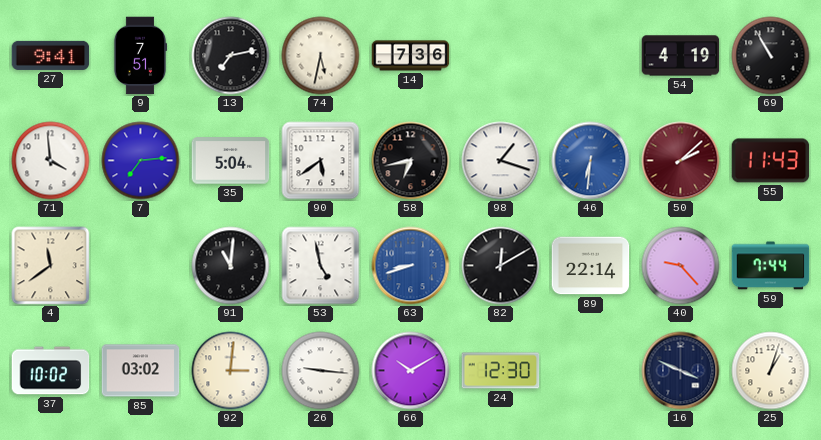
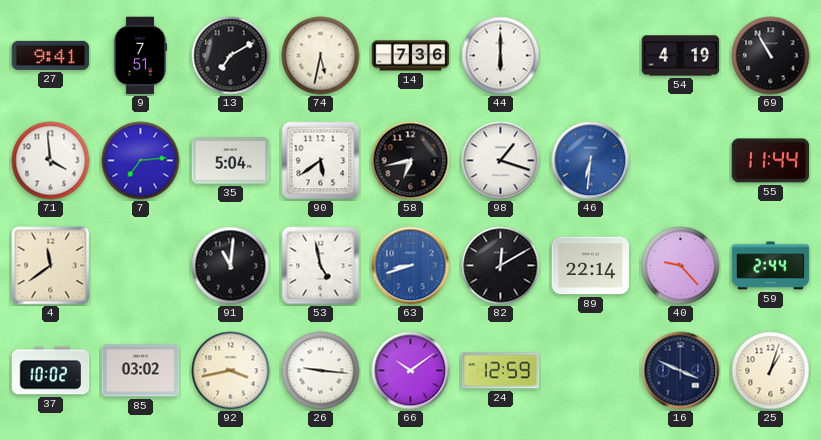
13: 7:13 -> 7:10 (231, 56)
44: none -> 6:00 (501, 56)
50: 2:08 -> none (681, 161)
55: 11:43 -> 11:44 (771, 161)
59: 7:44 -> 2:44 (771, 266)
92: 3:01 -> 3:43 (231, 371)
66: 10:10 -> 10:09 (411, 371)
24: 12:30 -> 12:59 (501, 371)
